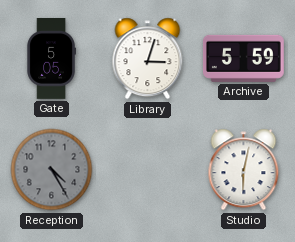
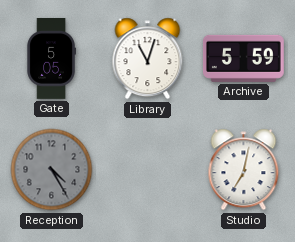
Library: 3:03 -> 11:03 (148, 59)
Studio: 6:02 -> 7:02 (244, 170)
